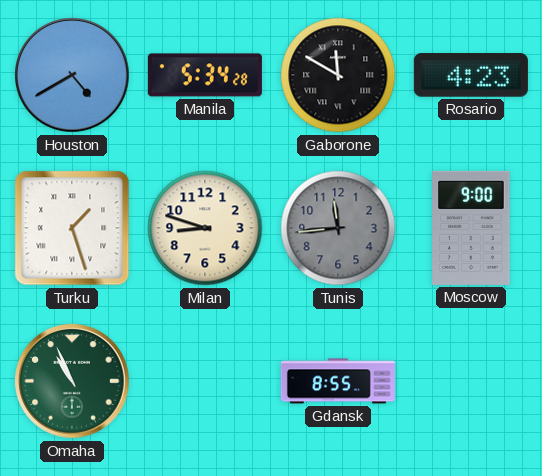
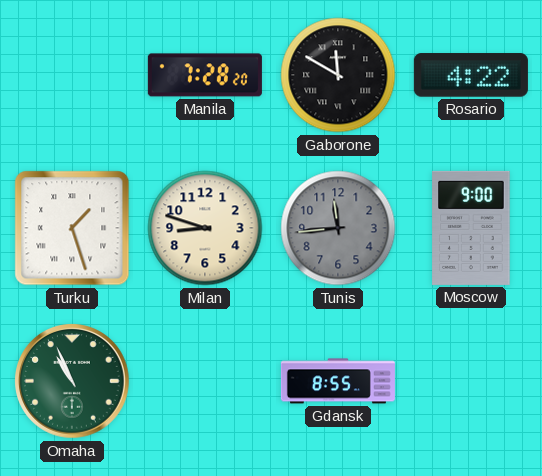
Houston: 4:40 -> none (73, 76)
Manila: 5:34 -> 7:28 (205, 75)
Rosario: 4:23 -> 4:22 (471, 75)
